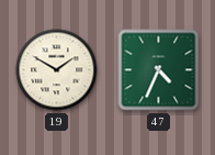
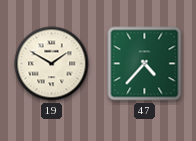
47: 4:34 -> 4:37 (145, 64)
